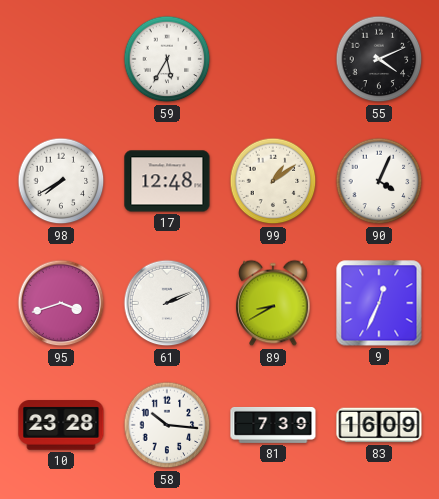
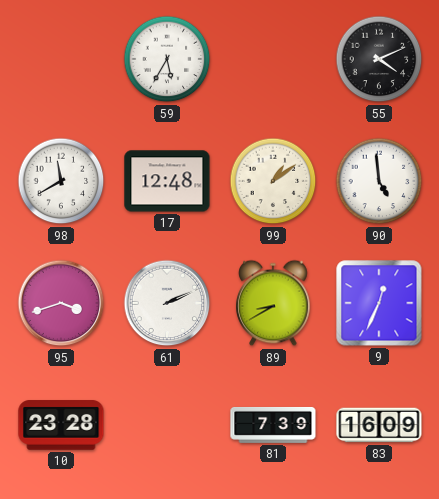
98: 7:40 -> 11:40 (61, 181)
90: 4:04 -> 4:59 (379, 181)
58: 10:16 -> none (167, 425)
